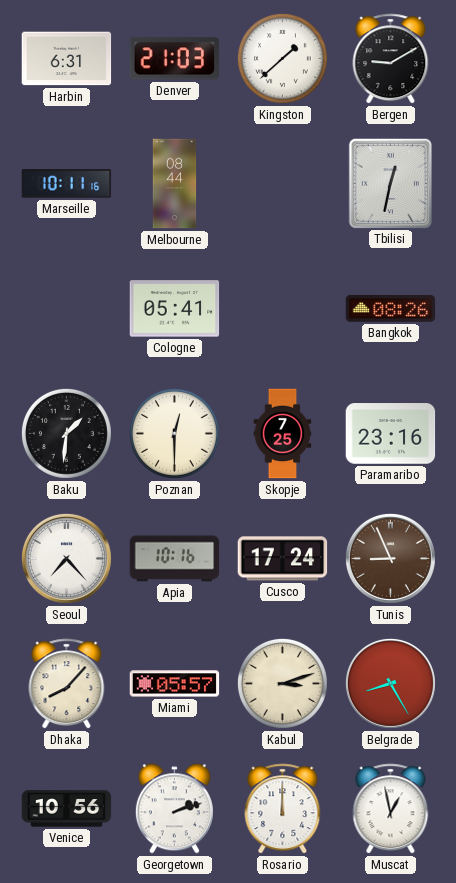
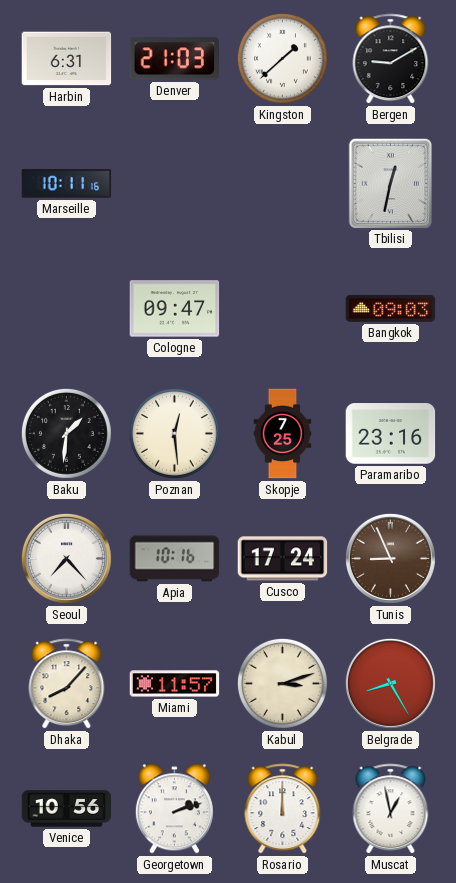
Melbourne: 08:44 -> none (175, 184)
Cologne: 05:41 -> 09:47 (175, 309)
Bangkok: 08:26 -> 09:03 (391, 308)
Poznan: 12:30 -> 12:29 (174, 433)
Miami: 05:57 -> 11:57 (175, 684)
